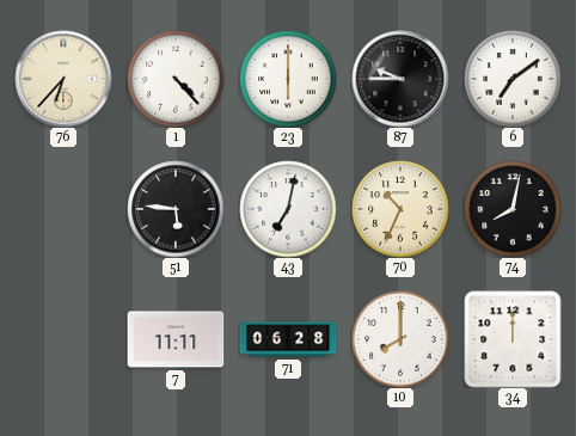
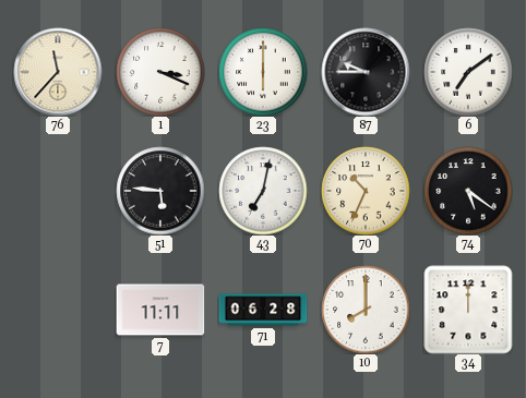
76: 6:37 -> 11:37 (58, 72)
1: 4:23 -> 3:19 (160, 72)
74: 8:02 -> 5:21 (468, 191)
